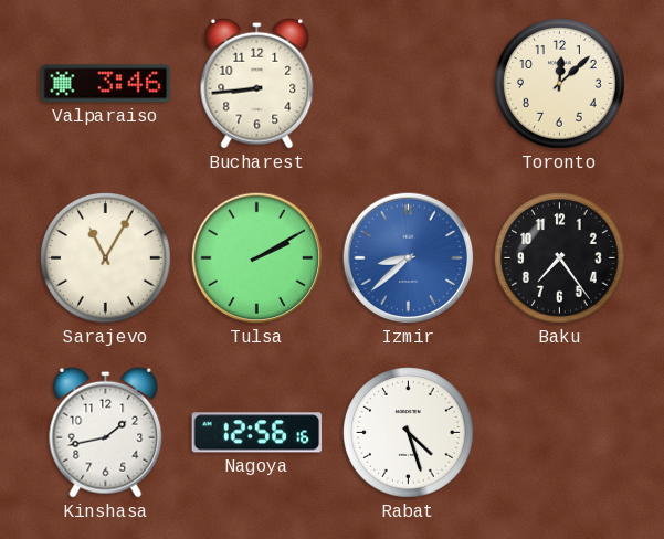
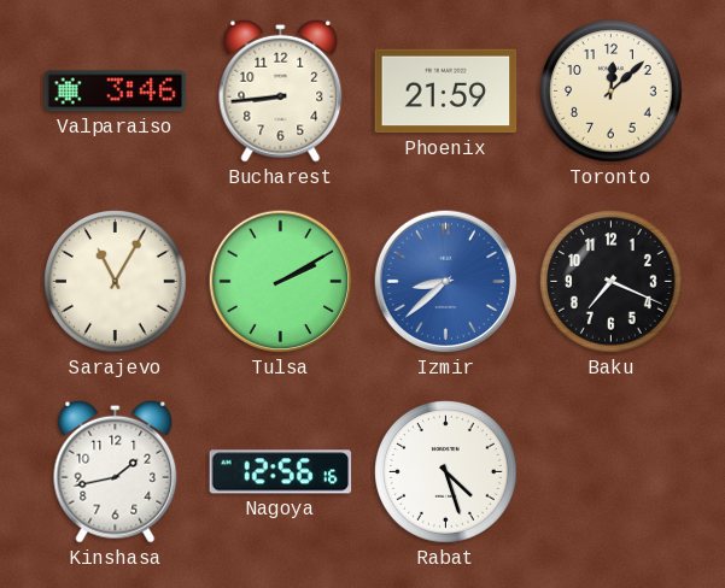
Phoenix: none -> 21:59 (446, 92)
Baku: 7:24 -> 7:19 (612, 282)
